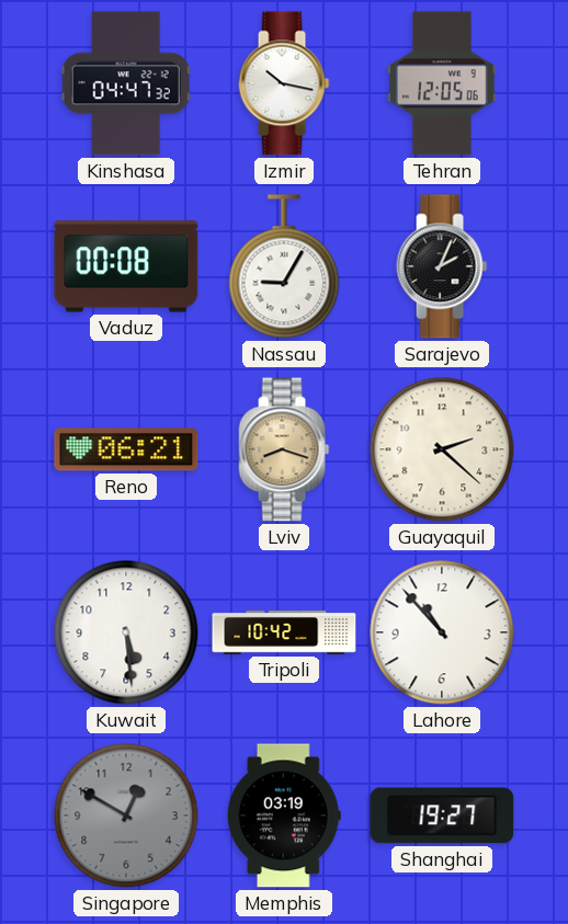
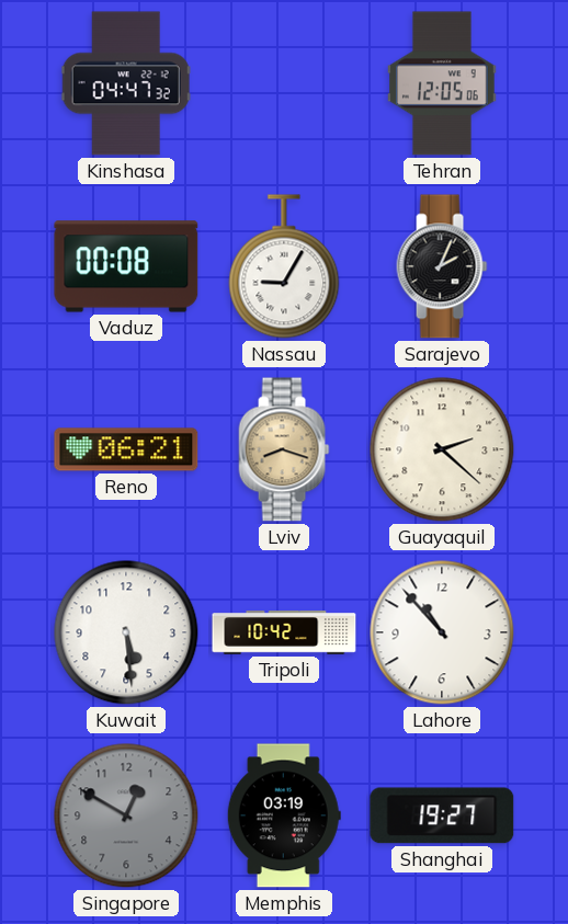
Izmir: 10:17 -> none (284, 83)
